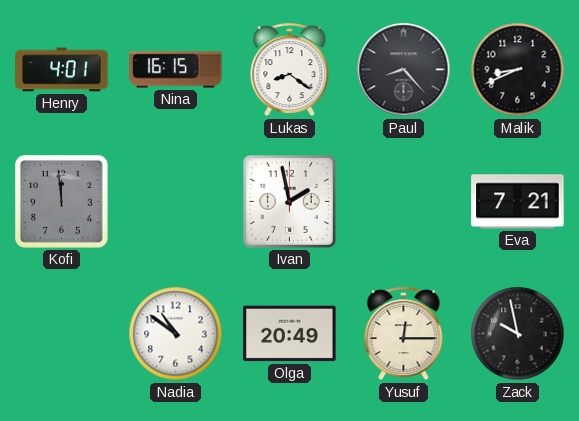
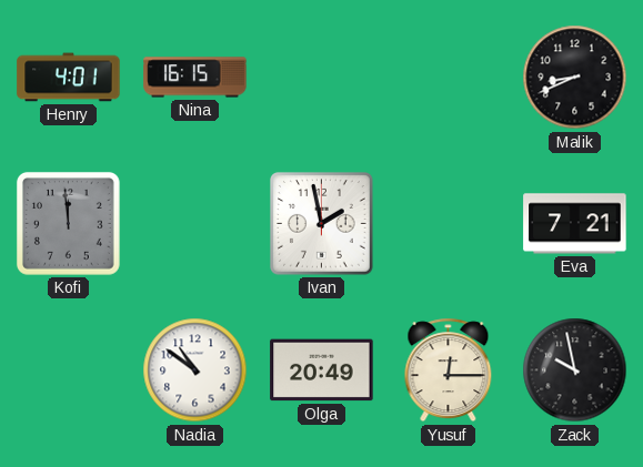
Lukas: 8:21 -> none (290, 70)
Paul: 8:23 -> none (404, 70)
